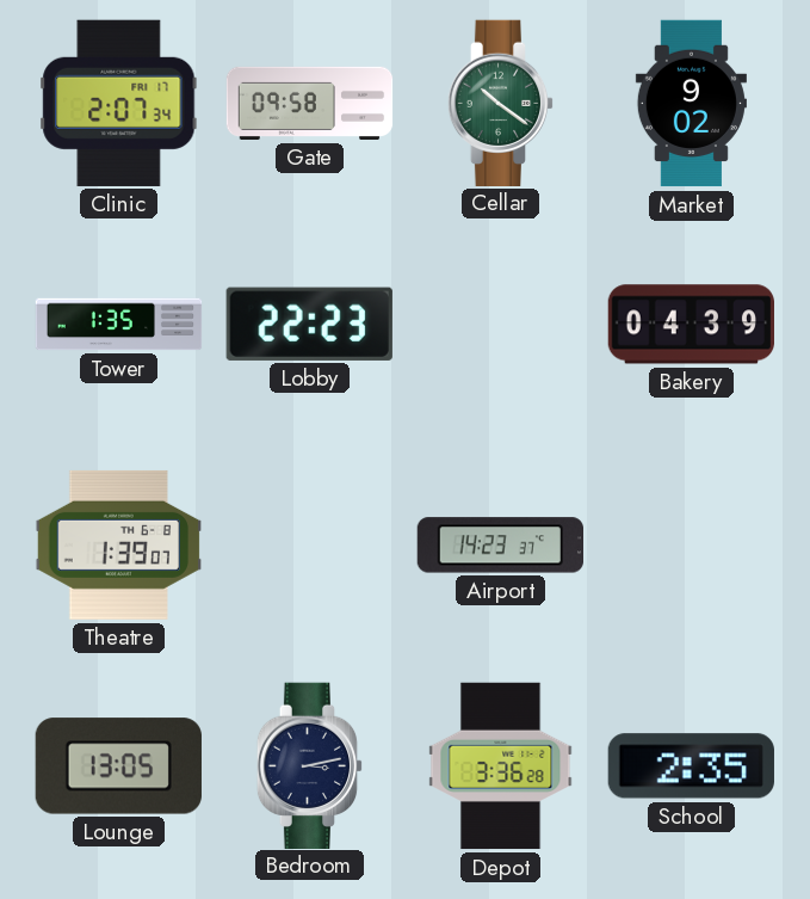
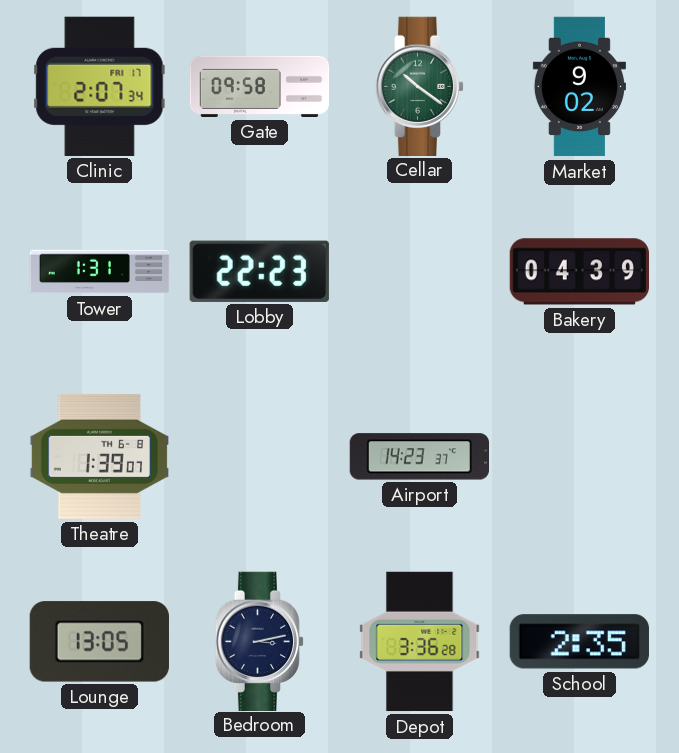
Tower: 1:35 -> 1:31 (100, 272)
